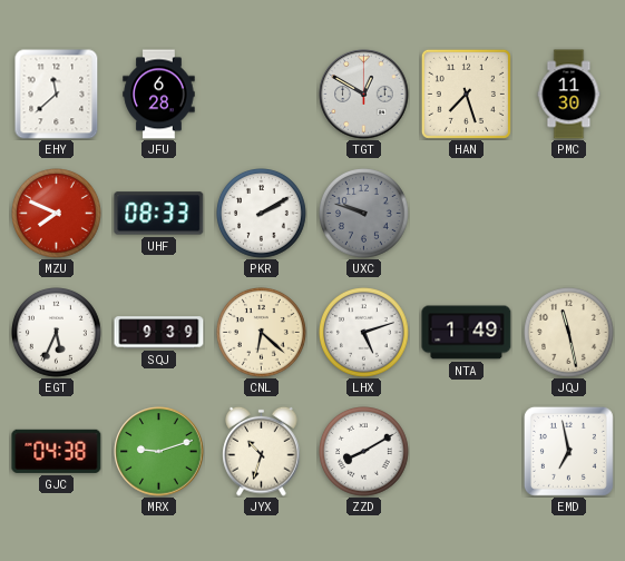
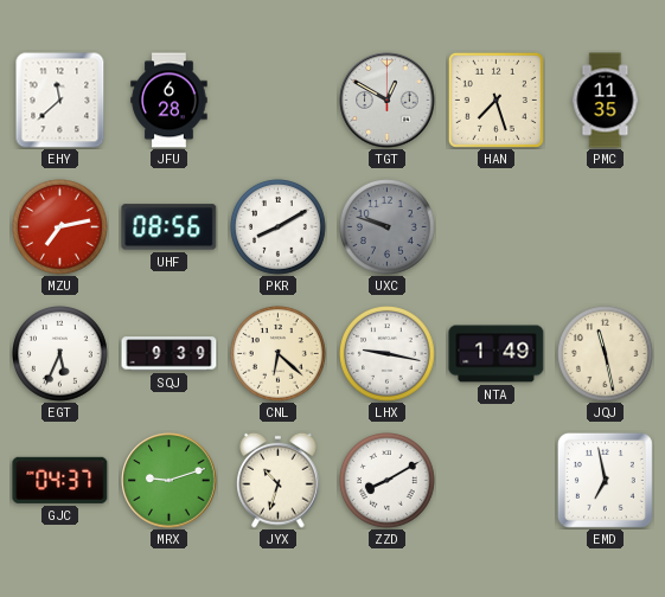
PMC: 11:30 -> 11:35 (606, 101)
MZU: 7:49 -> 7:13 (60, 227)
UHF: 08:33 -> 08:56 (170, 227)
PKR: 2:10 -> 8:10 (279, 227)
LHX: 5:12 -> 9:17 (388, 354)
GJC: 04:38 -> 04:37 (60, 480)
